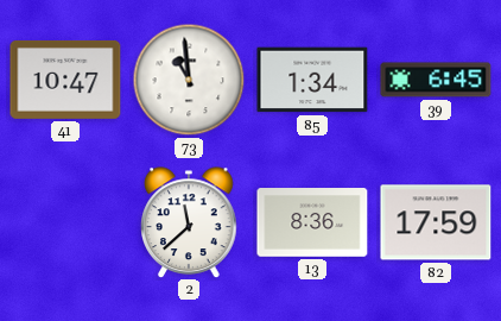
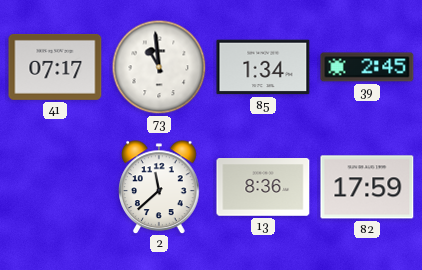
41: 10:47 -> 07:17 (55, 67)
39: 6:45 -> 2:45 (367, 67)
